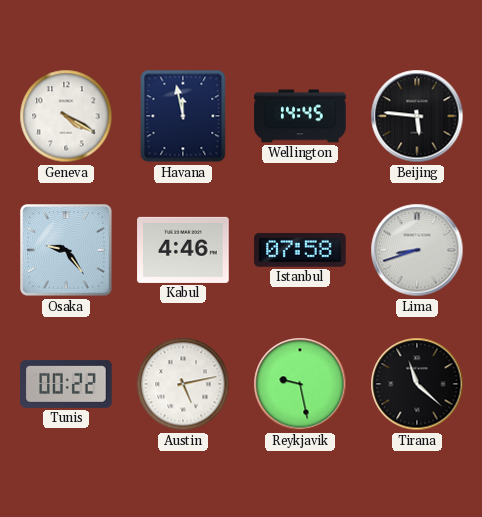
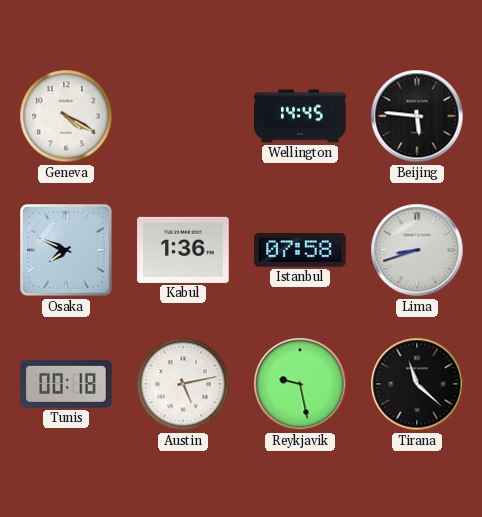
Havana: 11:58 -> none (183, 116)
Osaka: 9:24 -> 7:49 (66, 250)
Kabul: 4:46 -> 1:36 (183, 250)
Tunis: 00:22 -> 00:18 (66, 384)
